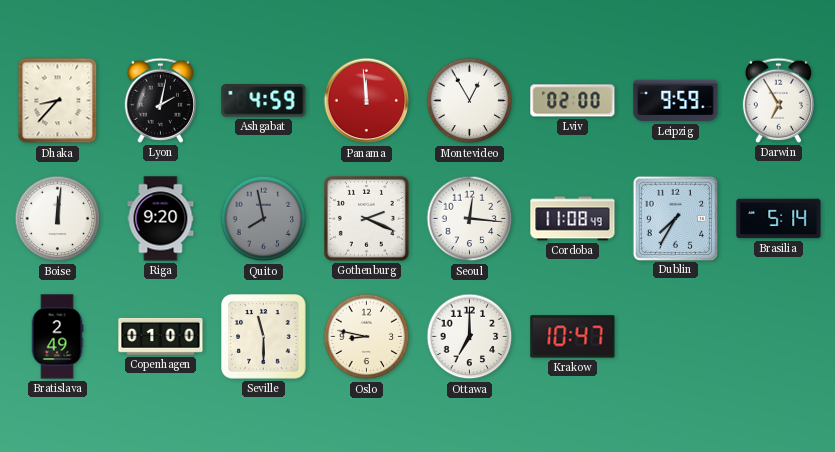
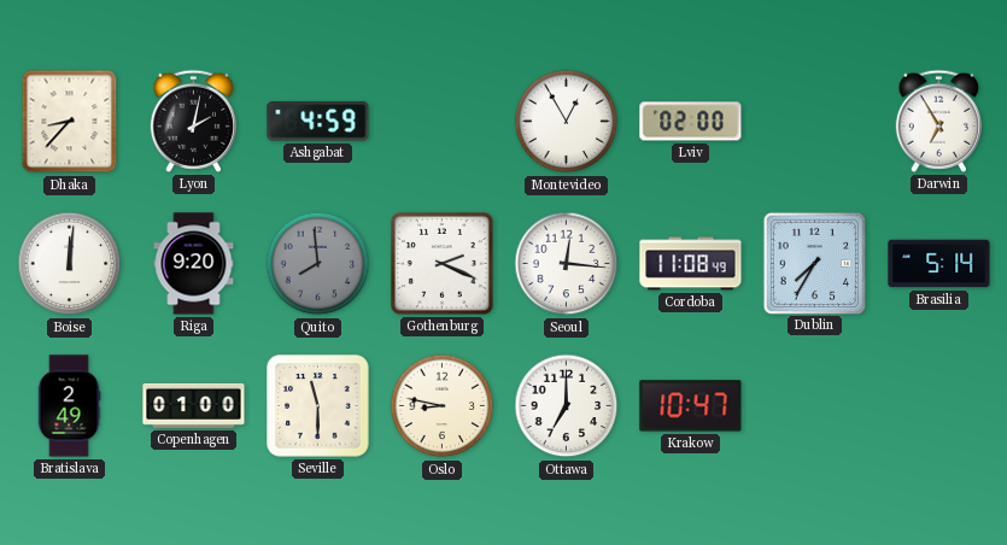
Panama: 11:59 -> none (367, 101)
Leipzig: 9:59 -> none (676, 101)
Quito: 7:58 -> 7:59 (318, 264)
